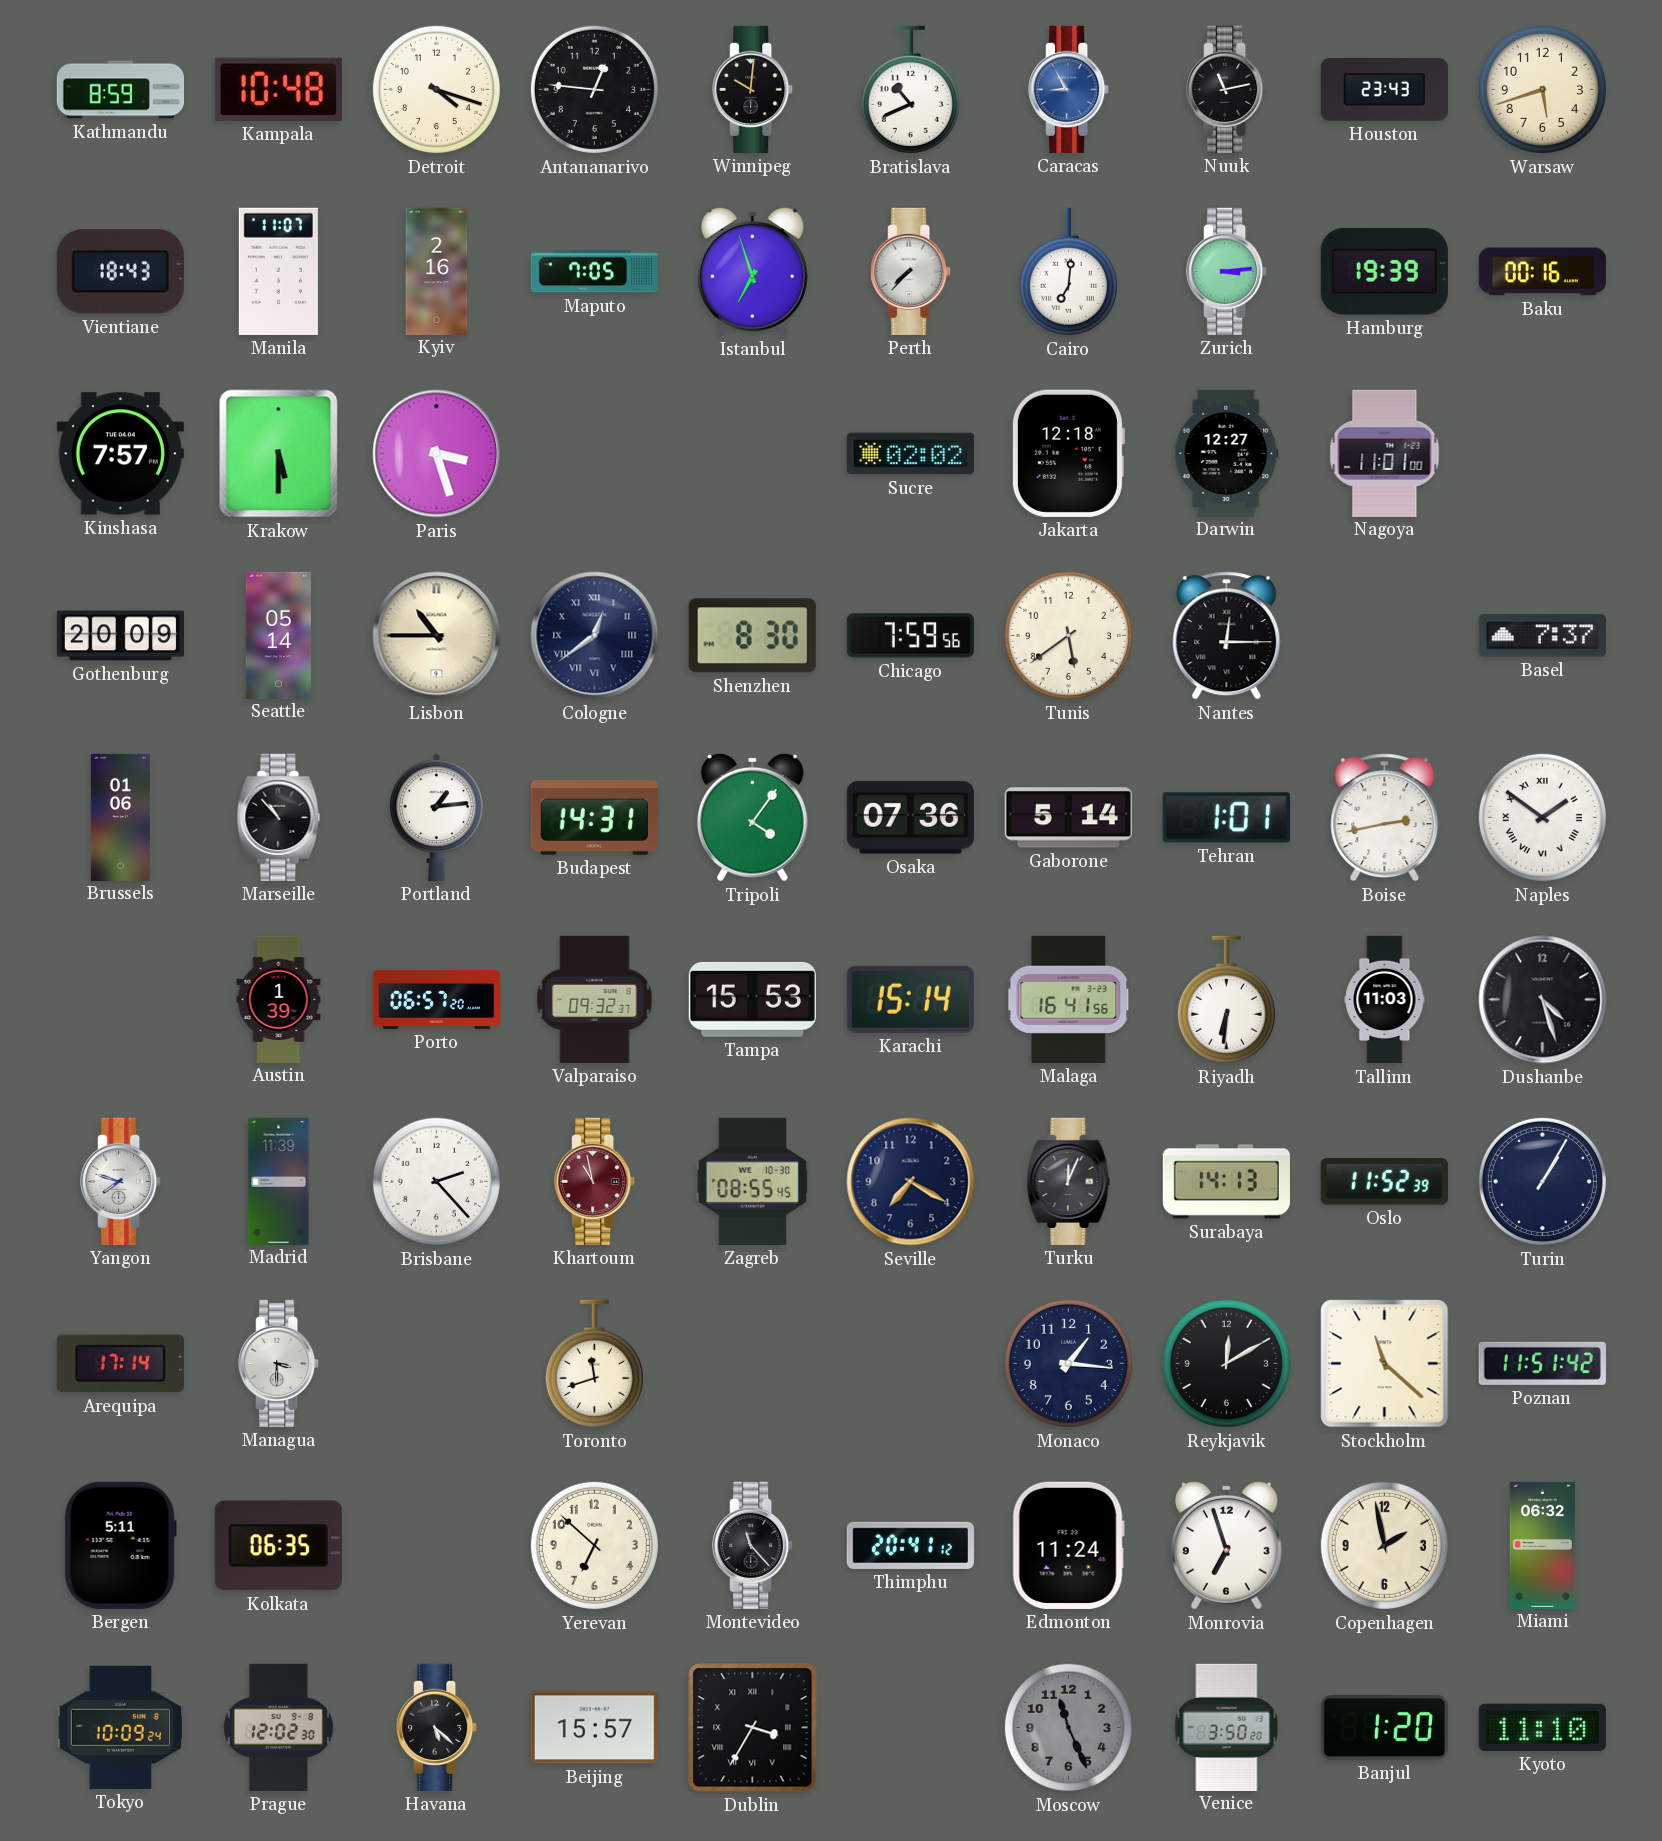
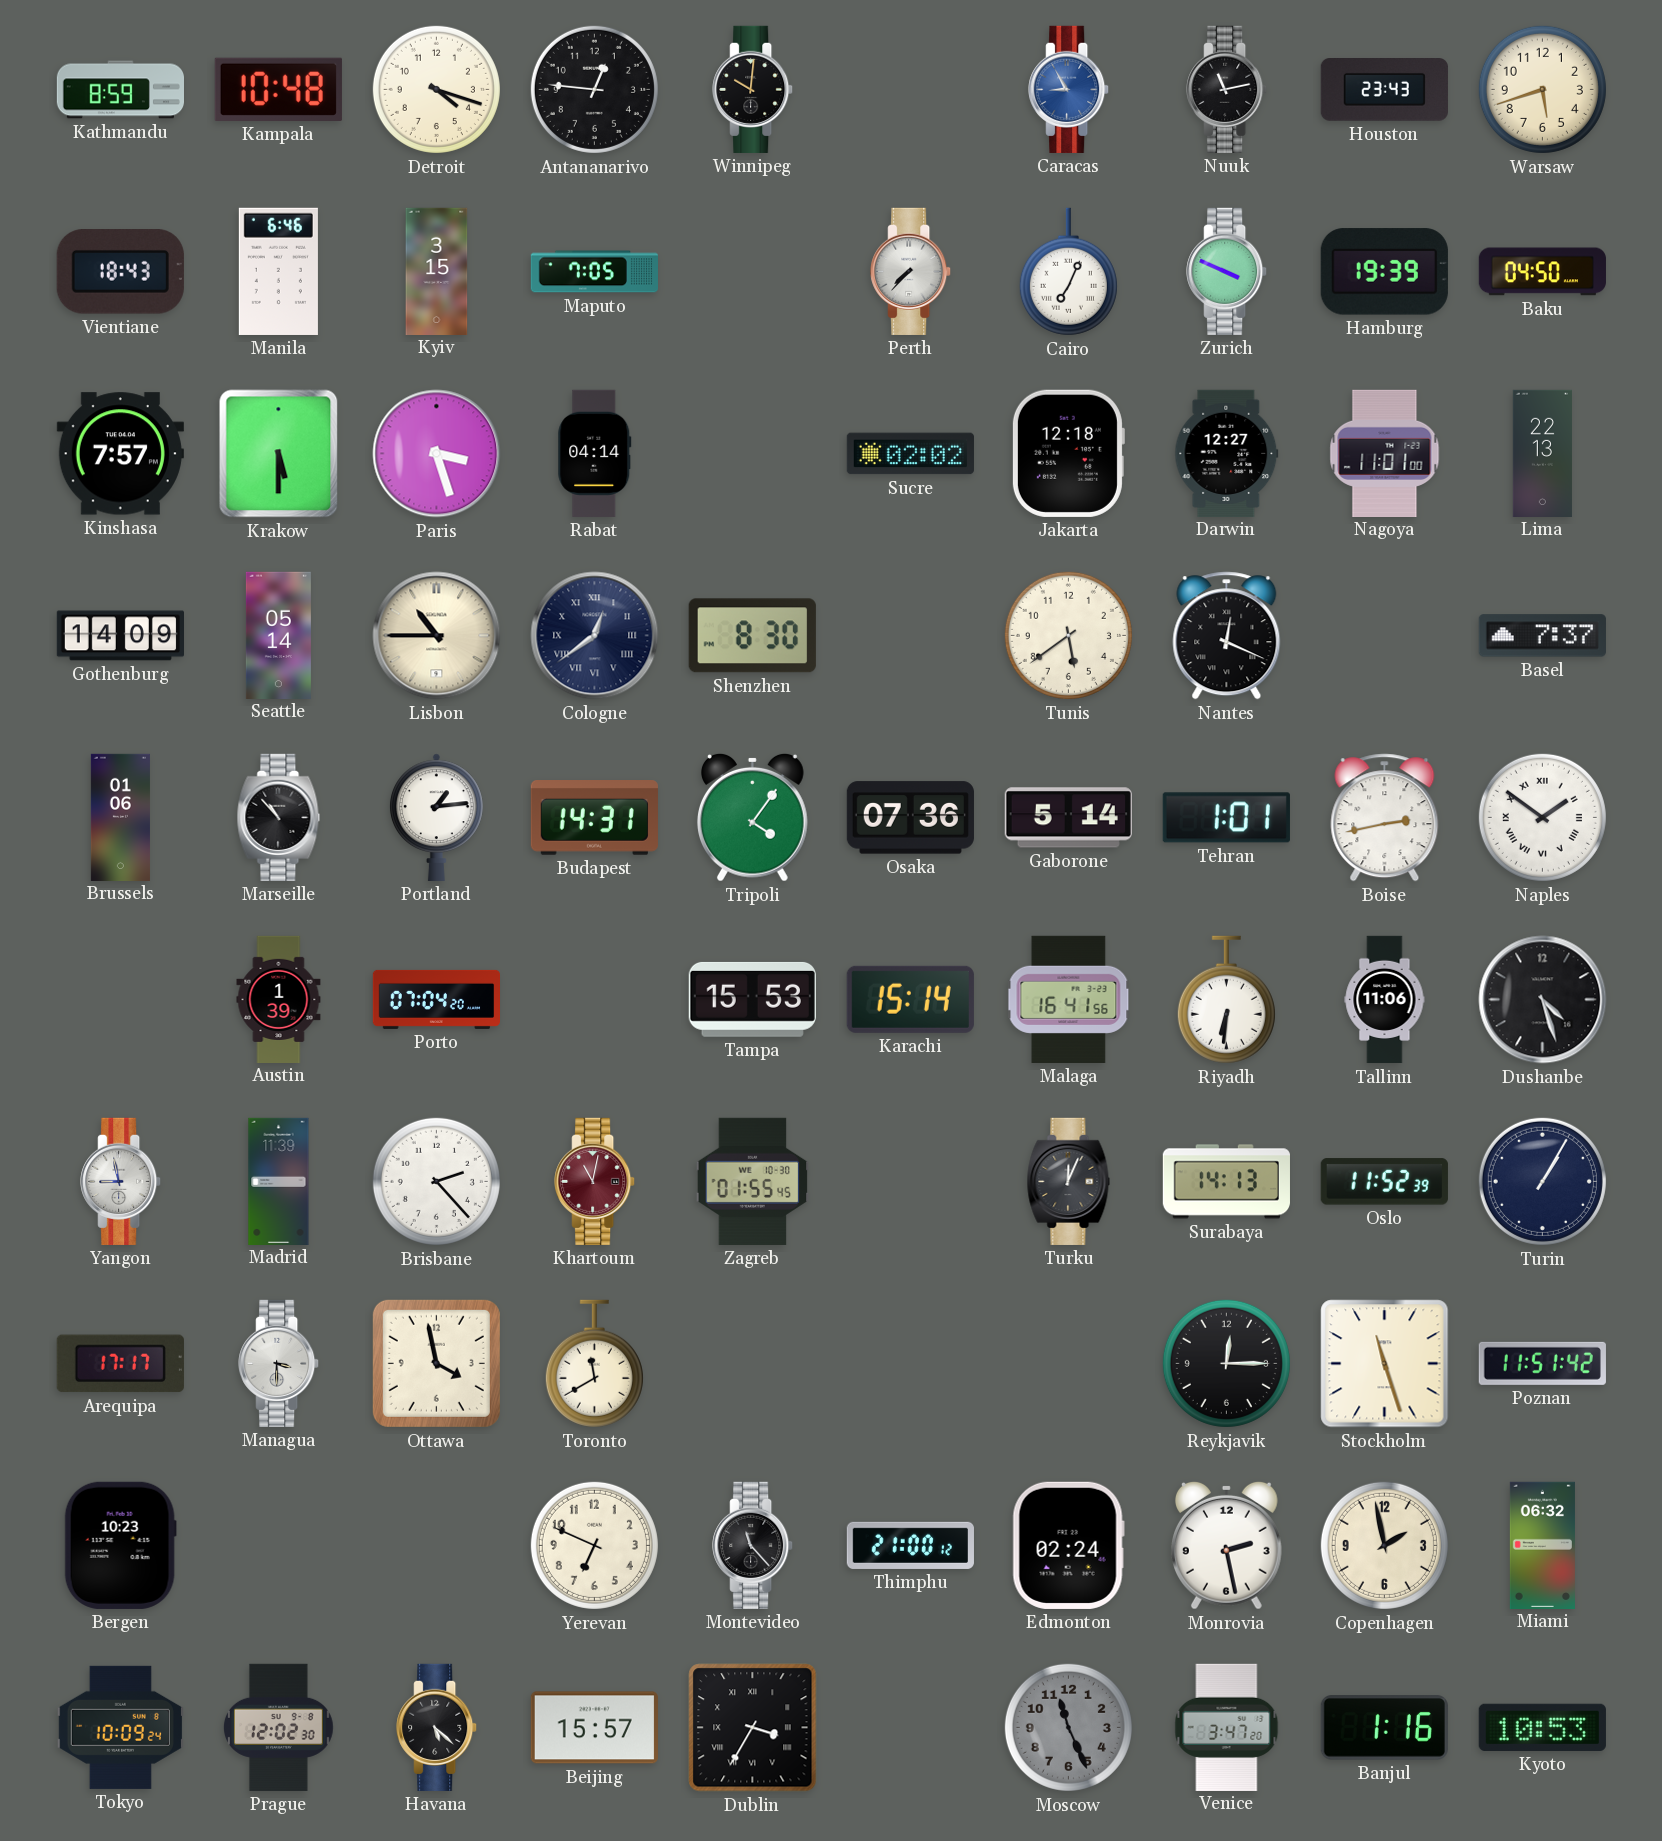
Bratislava: 10:41 -> none (910, 90)
Manila: 11:07 -> 6:46 (278, 271)
Kyiv: 2:16 -> 3:15 (437, 271)
Istanbul: 6:57 -> none (753, 271)
Cairo: 7:01 -> 7:04 (1068, 272)
Zurich: 3:14 -> 3:49 (1227, 271)
Baku: 00:16 -> 04:50 (1542, 272)
Rabat: none -> 04:14 (595, 453)
Lima: none -> 22:13 (1542, 453)
Gothenburg: 20:09 -> 14:09 (120, 636)
Chicago: 7:59 -> none (910, 636)
Nantes: 12:15 -> 12:19 (1227, 636)
Porto: 06:57 -> 07:04 (436, 999)
Valparaiso: 09:32 -> none (595, 999)
Tallinn: 11:03 -> 11:06 (1385, 1000)
Yangon: 7:48 -> 8:58 (121, 1181)
Khartoum: 10:58 -> 11:02 (595, 1181)
Zagreb: 08:55 -> 01:55 (753, 1181)
Seville: 7:20 -> none (911, 1182)
Arequipa: 17:14 -> 17:17 (120, 1364)
Ottawa: none -> 3:58 (436, 1363)
Toronto: 11:42 -> 11:40 (594, 1364)
Monaco: 1:16 -> none (1068, 1363)
Reykjavik: 12:10 -> 12:15 (1226, 1363)
Stockholm: 11:22 -> 11:27 (1385, 1364)
Bergen: 5:11 -> 10:23 (120, 1545)
Kolkata: 06:35 -> none (278, 1546)
Yerevan: 6:52 -> 6:49 (594, 1545)
Thimphu: 20:41 -> 21:00 (910, 1545)
Edmonton: 11:24 -> 02:24 (1068, 1545)
Monrovia: 6:57 -> 2:28 (1227, 1545)
Venice: 3:50 -> 3:47 (1227, 1727)
Banjul: 1:20 -> 1:16 (1384, 1728)
Kyoto: 11:10 -> 10:53 (1542, 1727)
